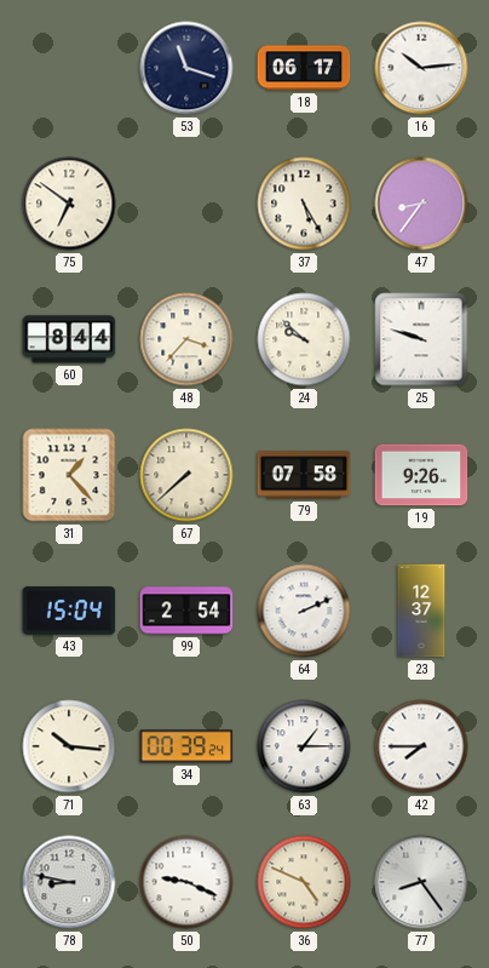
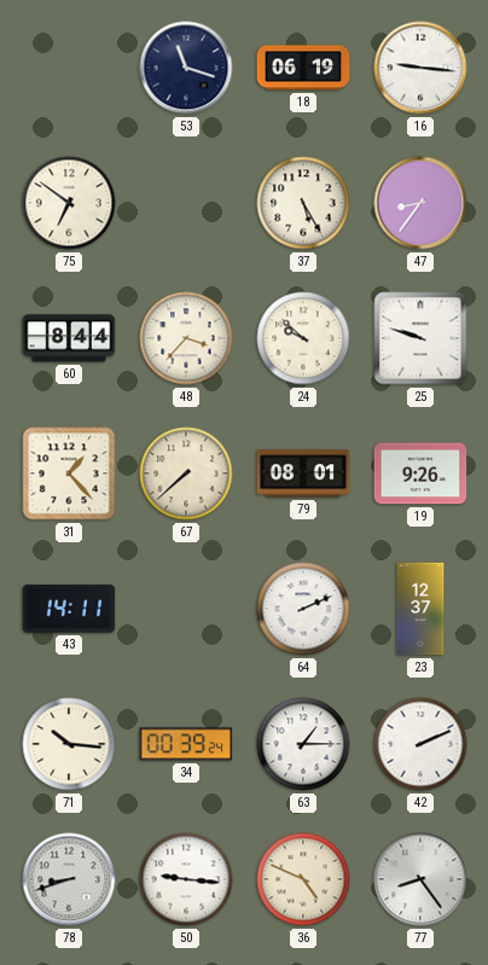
18: 06:17 -> 06:19 (303, 68)
16: 10:14 -> 9:16 (420, 68)
79: 07:58 -> 08:01 (303, 473)
43: 15:04 -> 14:11 (69, 610)
99: 2:54 -> none (186, 611)
42: 7:45 -> 2:11 (420, 744)
78: 8:47 -> 8:42 (69, 879)
50: 9:19 -> 9:16 (186, 879)
